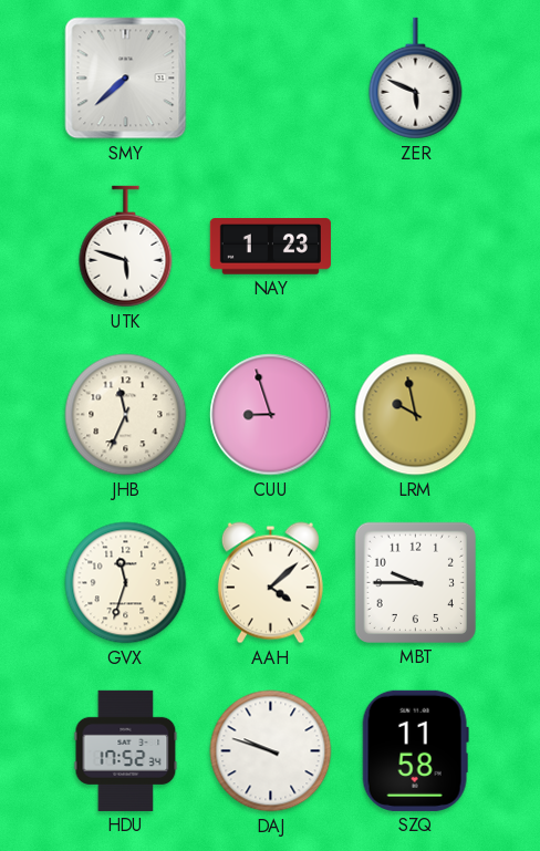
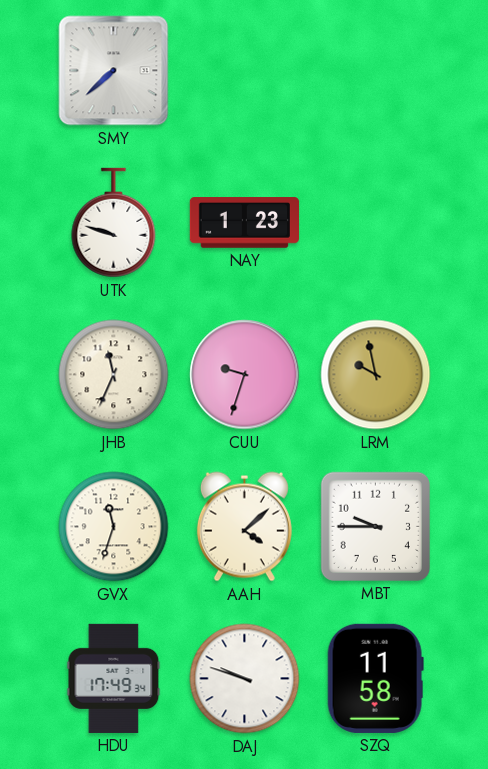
ZER: 5:49 -> none (416, 79)
UTK: 5:48 -> 9:48 (114, 223)
CUU: 8:57 -> 9:33 (245, 375)
HDU: 17:52 -> 17:49 (114, 678)
